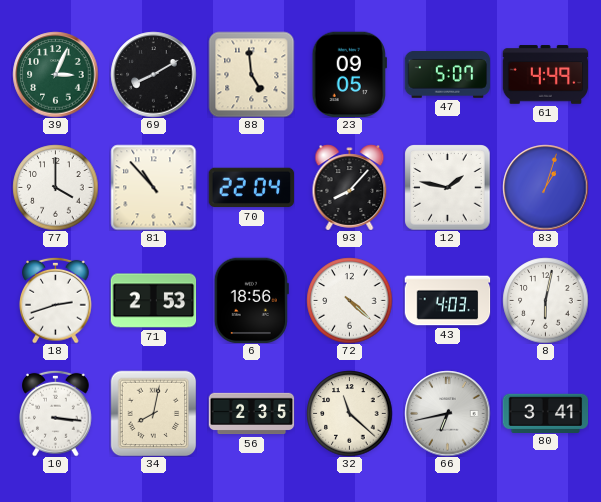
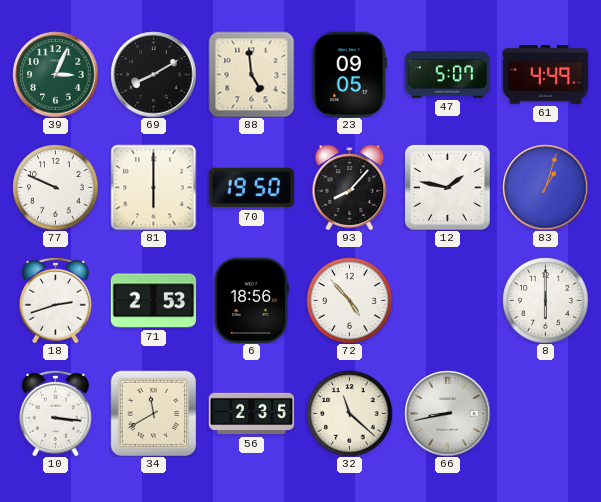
77: 4:00 -> 9:49 (55, 187)
81: 10:53 -> 6:00 (153, 187)
70: 22:04 -> 19:50 (251, 188)
72: 4:22 -> 4:53 (349, 300)
43: 4:03 -> none (447, 301)
8: 6:02 -> 6:00 (545, 300)
34: 8:02 -> 11:40 (153, 413)
66: 6:43 -> 8:43 (447, 413)
80: 3:41 -> none (545, 413)
